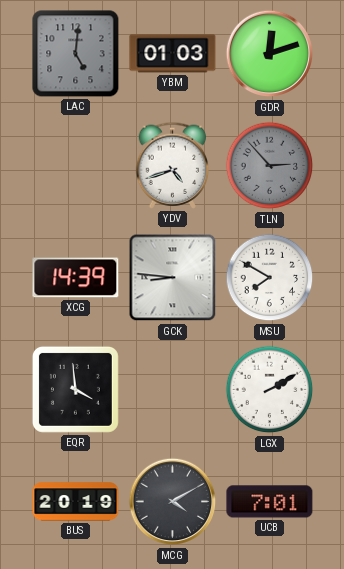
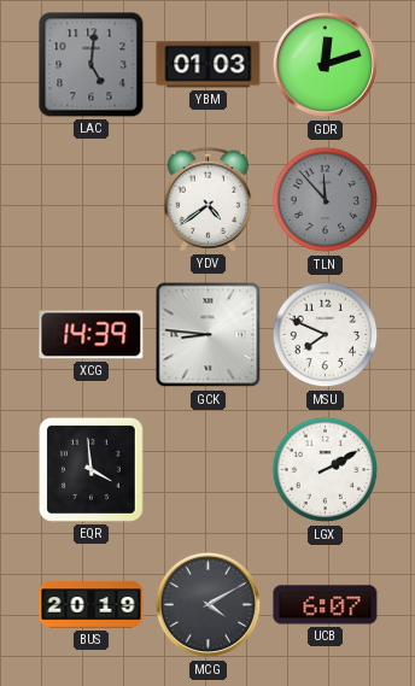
YDV: 4:42 -> 4:39 (209, 199)
TLN: 2:53 -> 11:53 (326, 200)
MSU: 7:50 -> 7:49 (326, 335)
UCB: 7:01 -> 6:07 (326, 605)
